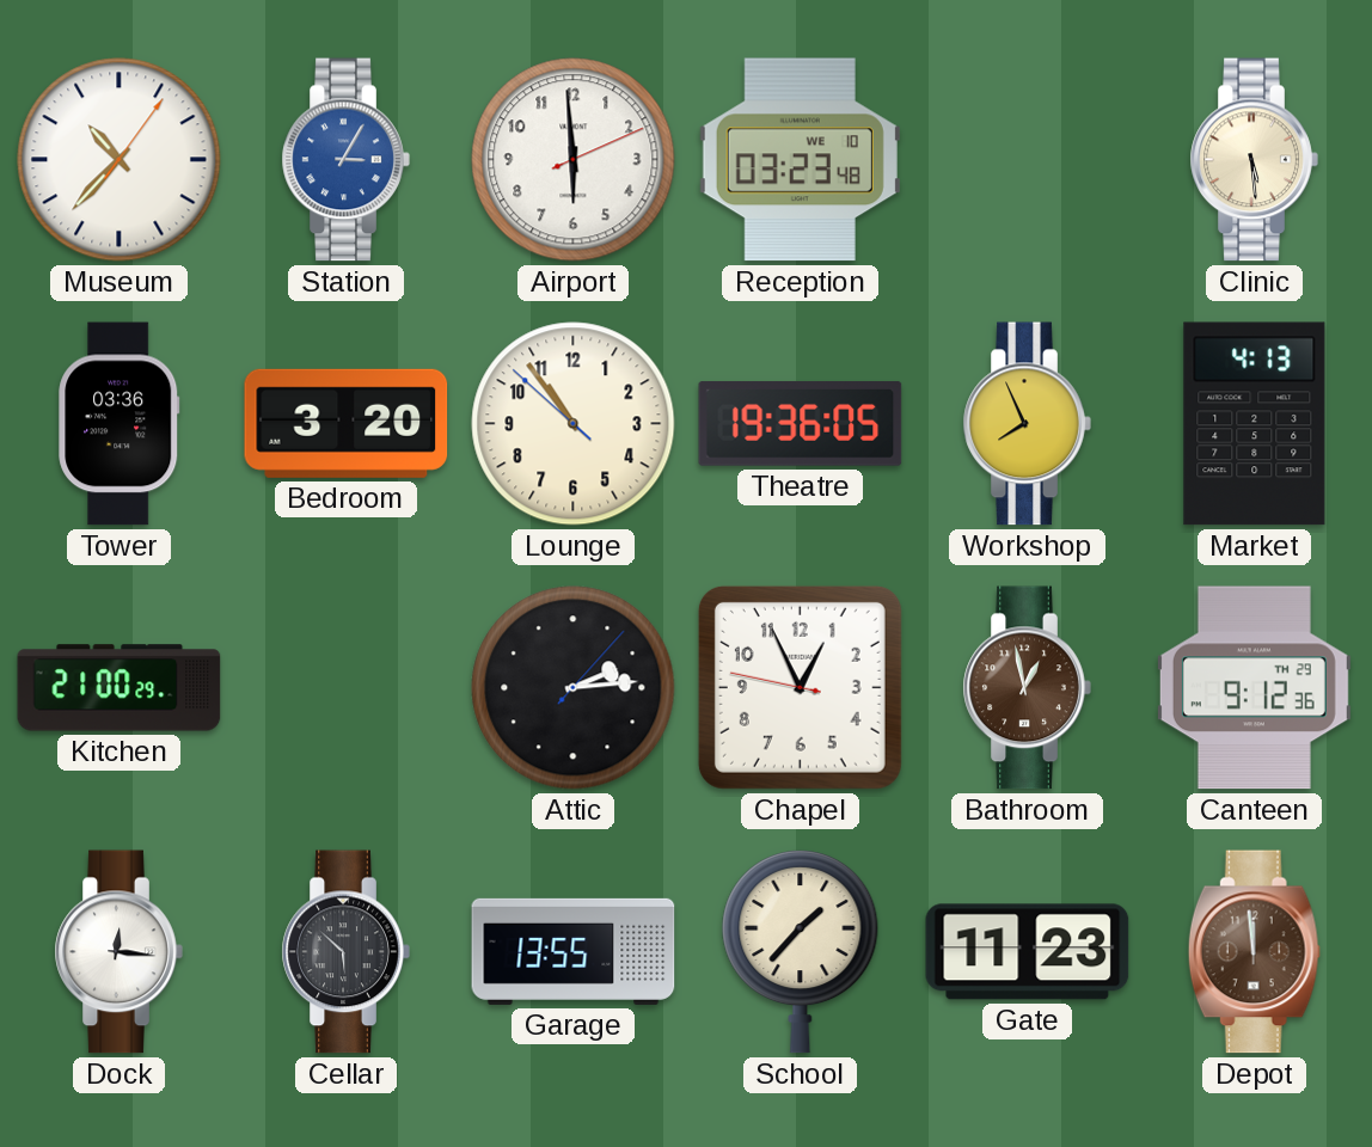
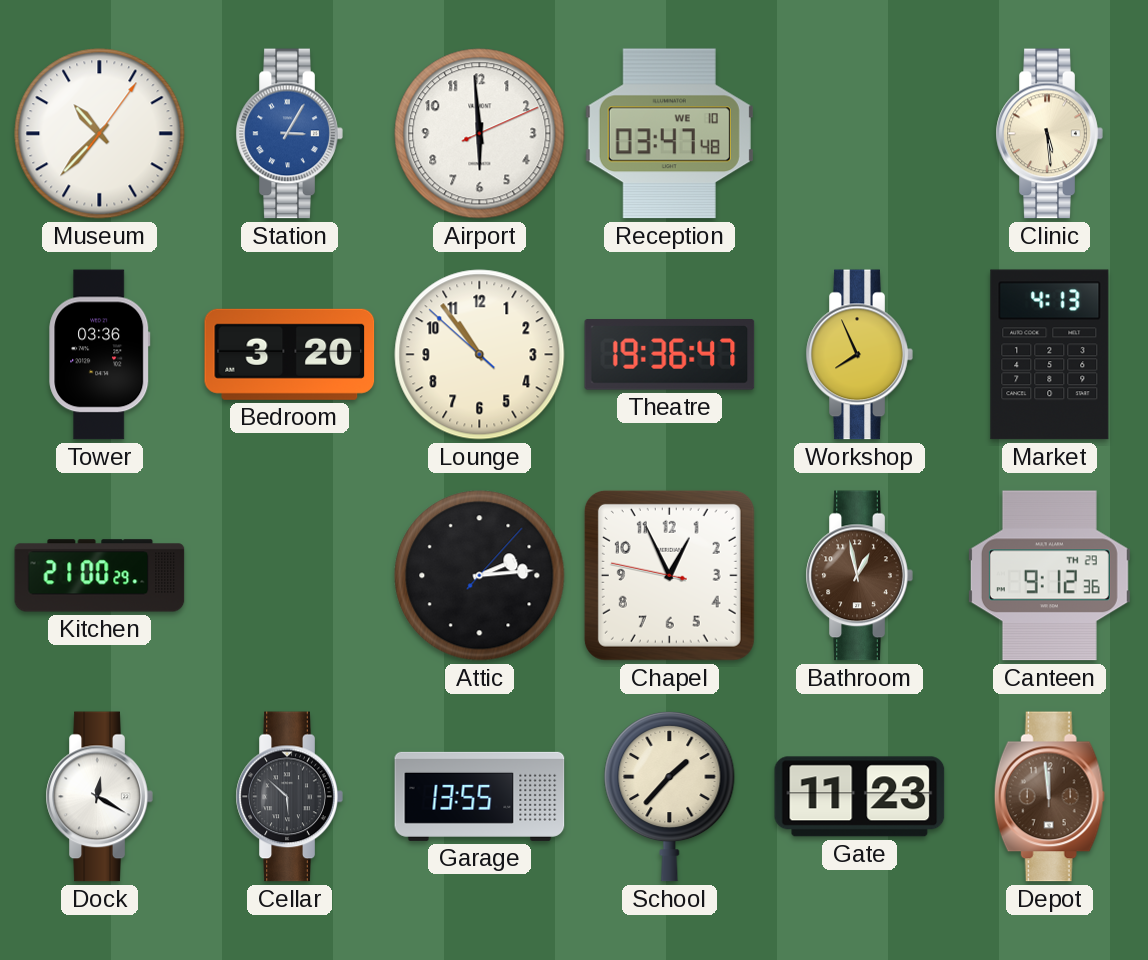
Reception: 03:23 -> 03:47 (669, 134)
Theatre: 19:36:05 -> 19:36:47 (670, 355)
Dock: 12:16 -> 12:20 (99, 797)
